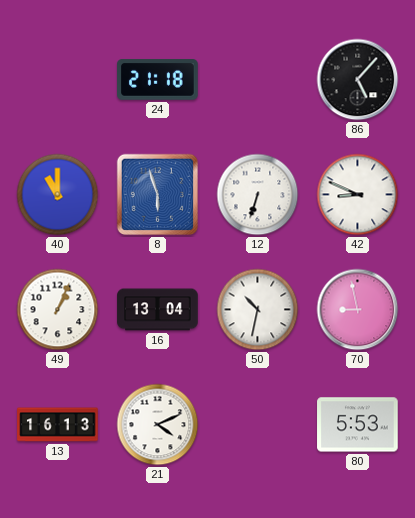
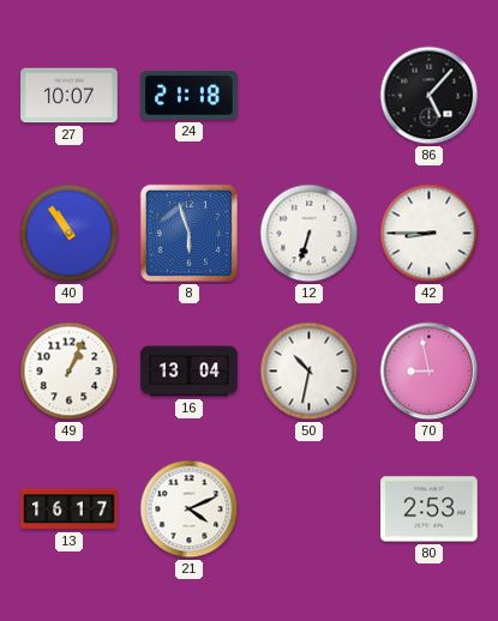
27: none -> 10:07 (70, 96)
40: 11:00 -> 10:54 (70, 234)
42: 8:49 -> 8:45 (430, 234)
13: 16:13 -> 16:17 (70, 510)
80: 5:53 -> 2:53 (430, 510)
